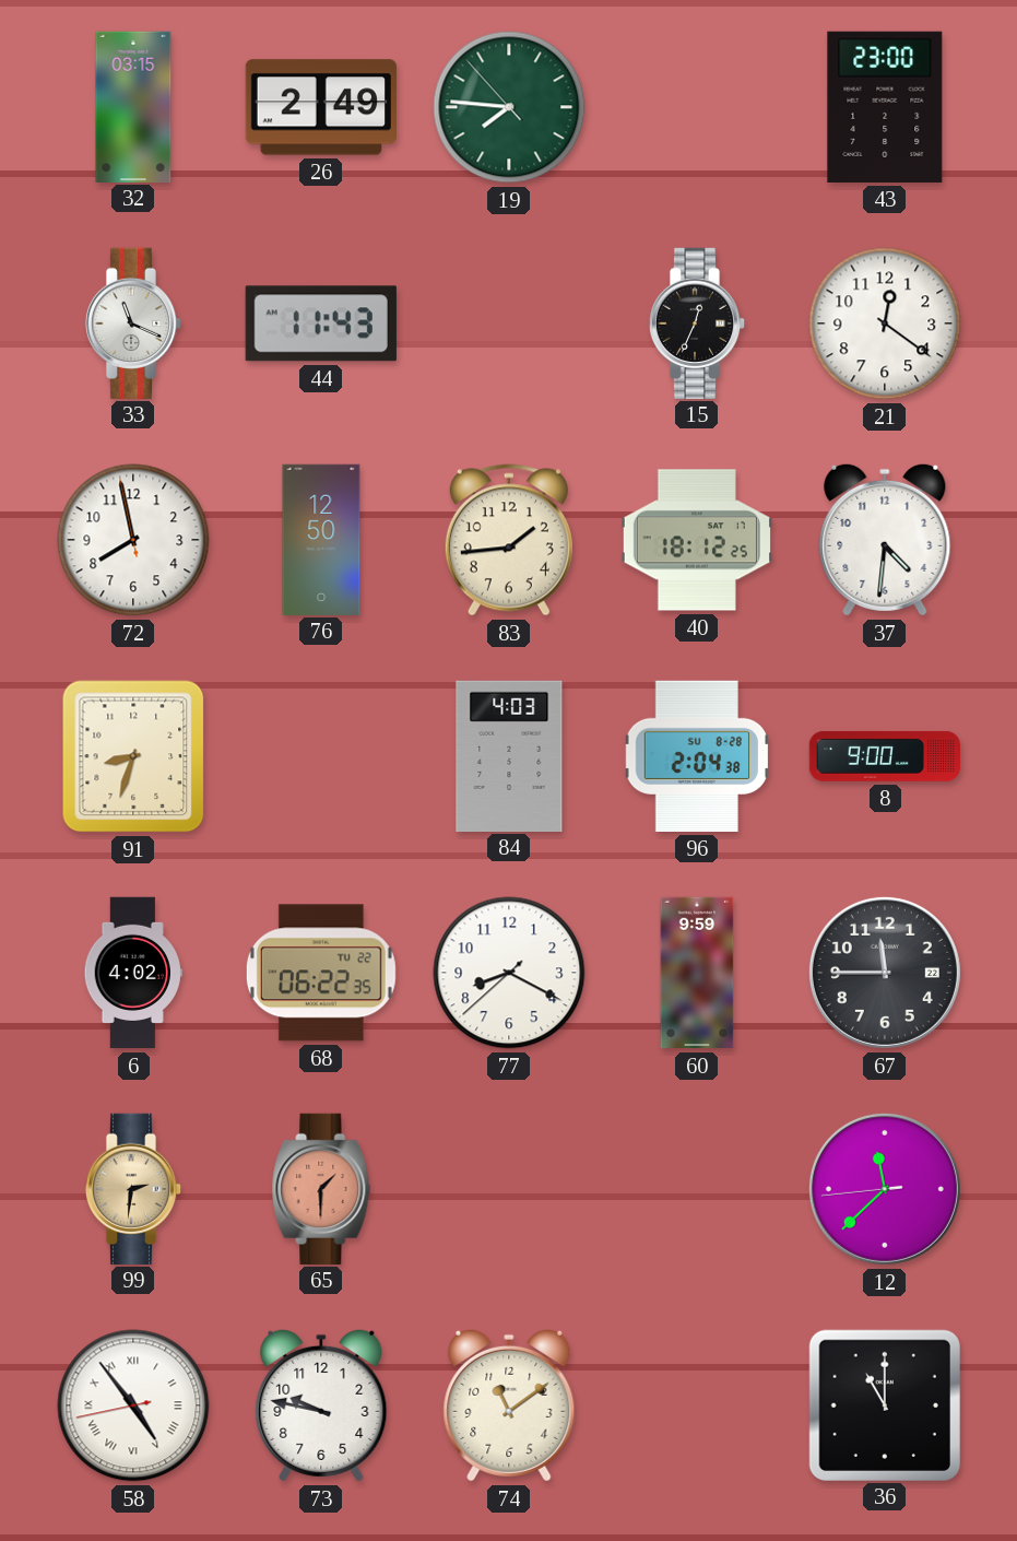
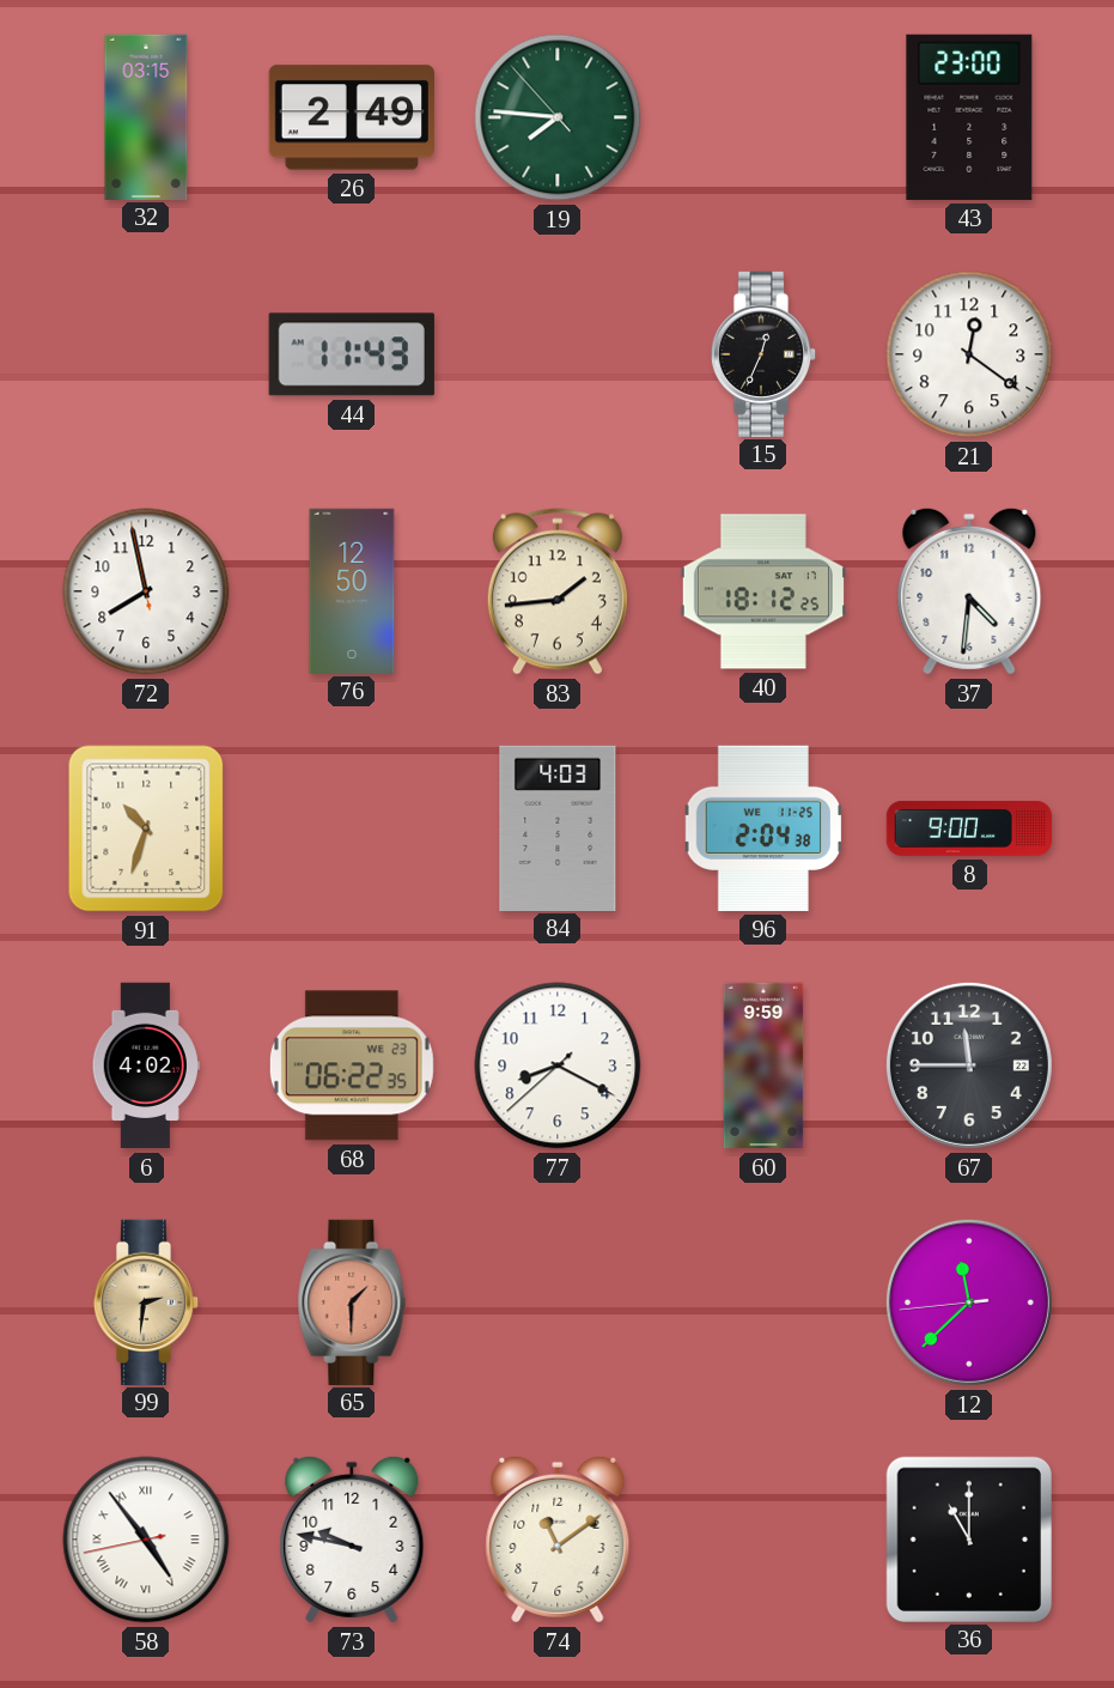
33: 11:19 -> none (133, 322)
91: 8:33 -> 10:33 (146, 828)
96 date: SU 8-28 -> WE 11-25 (762, 828)
68 date: TU 22 -> WE 23 (352, 1065)
